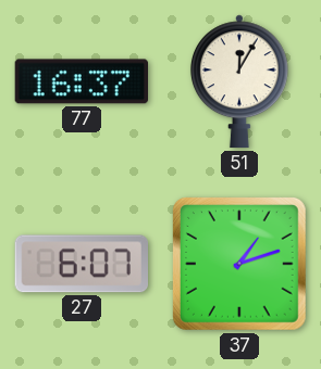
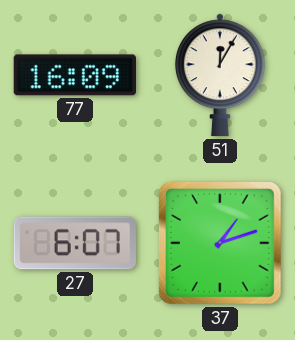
77: 16:37 -> 16:09 (74, 75)
